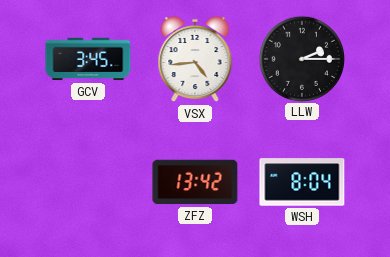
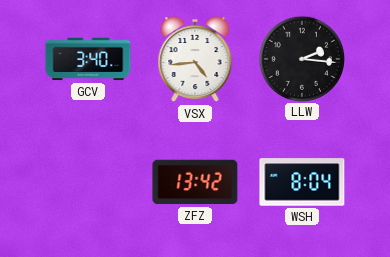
GCV: 3:45 -> 3:40 (88, 59)
LLW: 2:15 -> 2:16 (301, 58)
